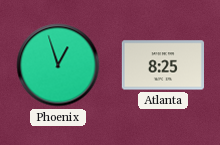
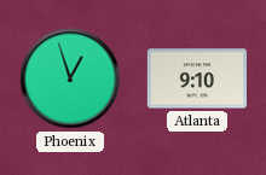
Atlanta: 8:25 -> 9:10 (197, 78)
